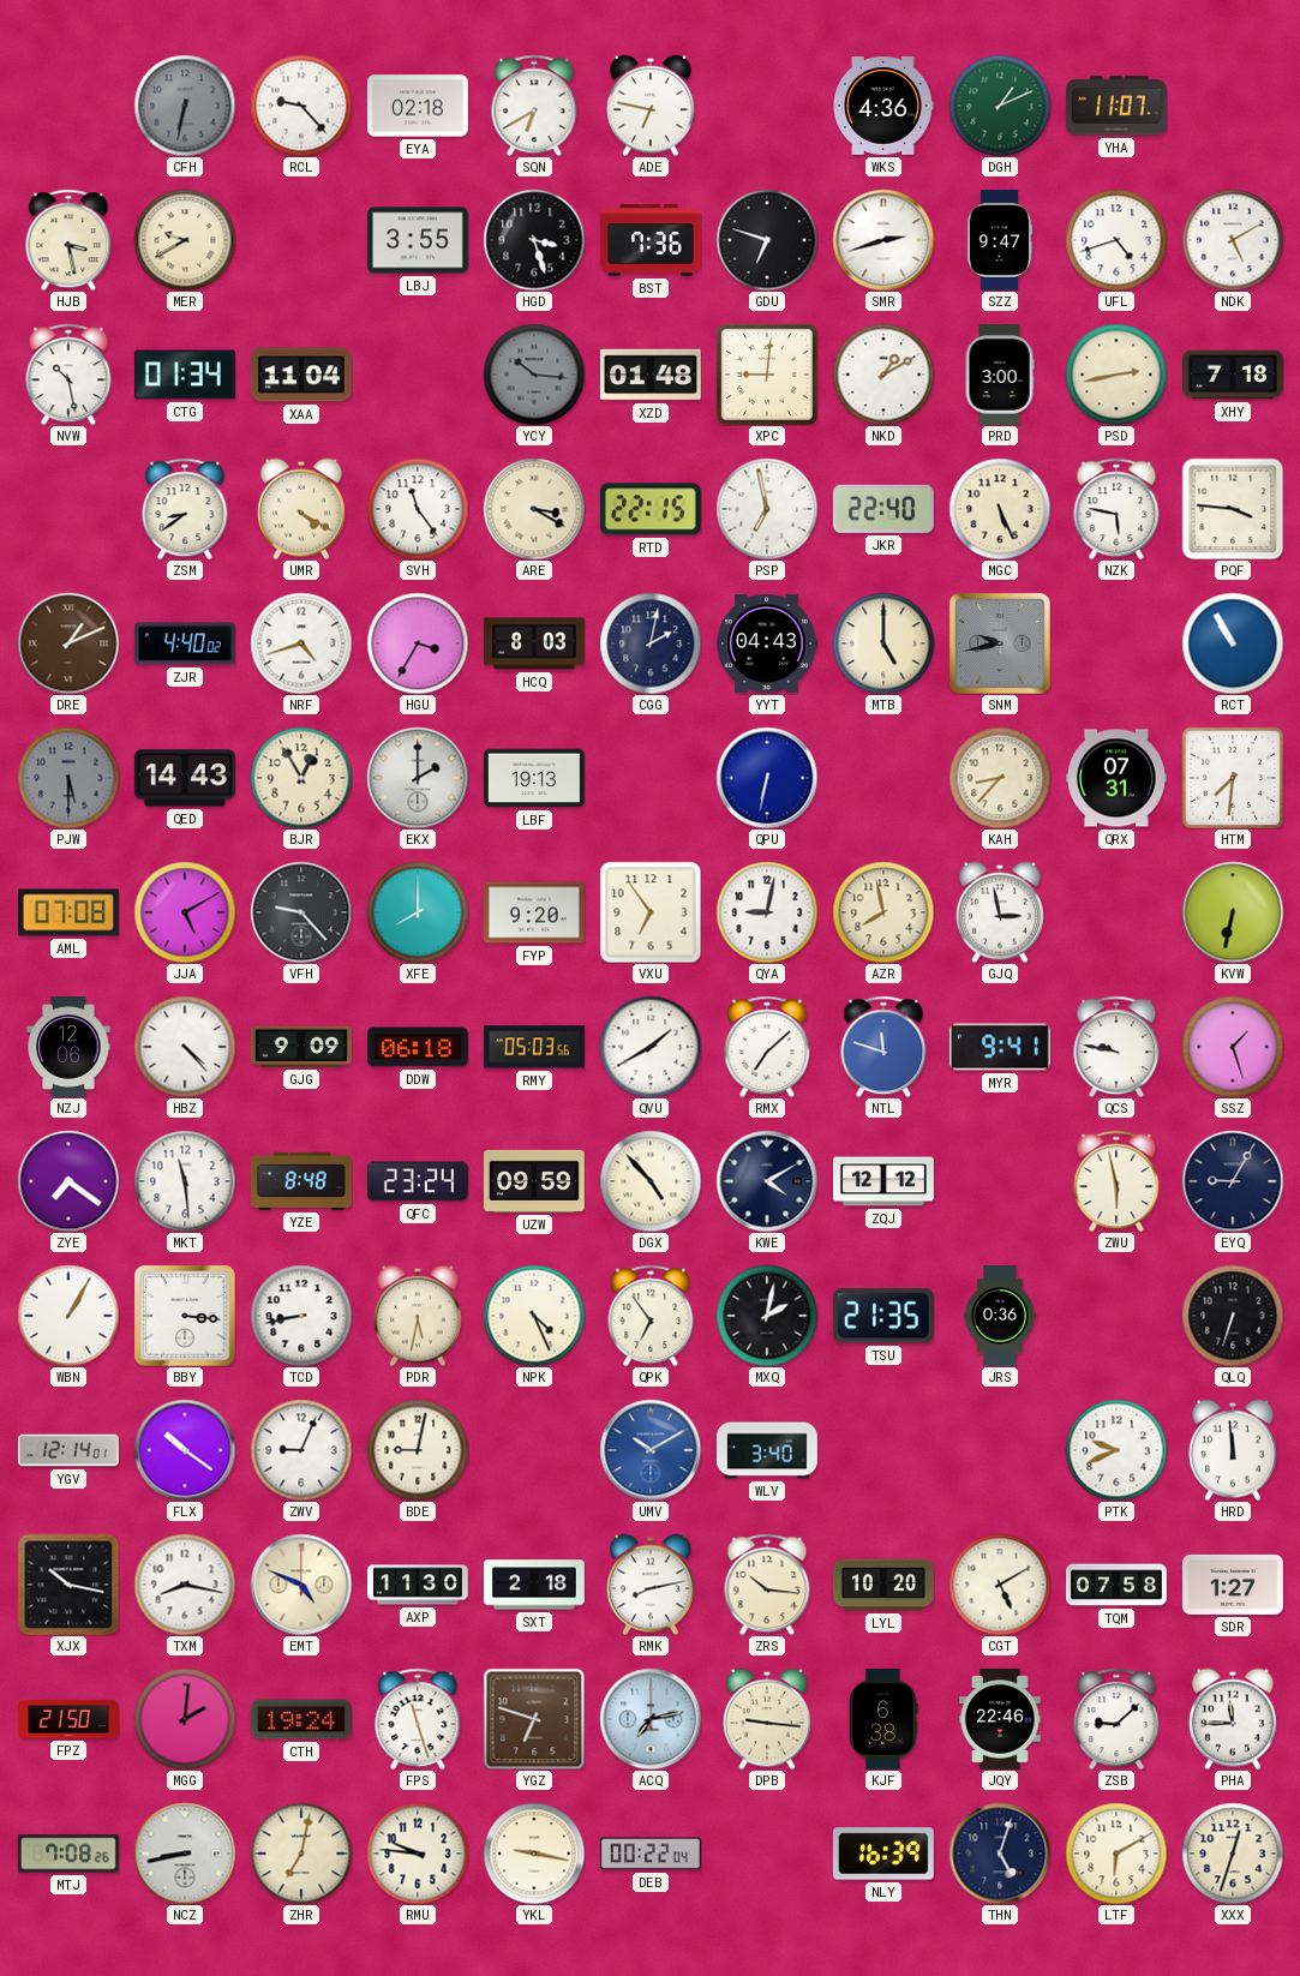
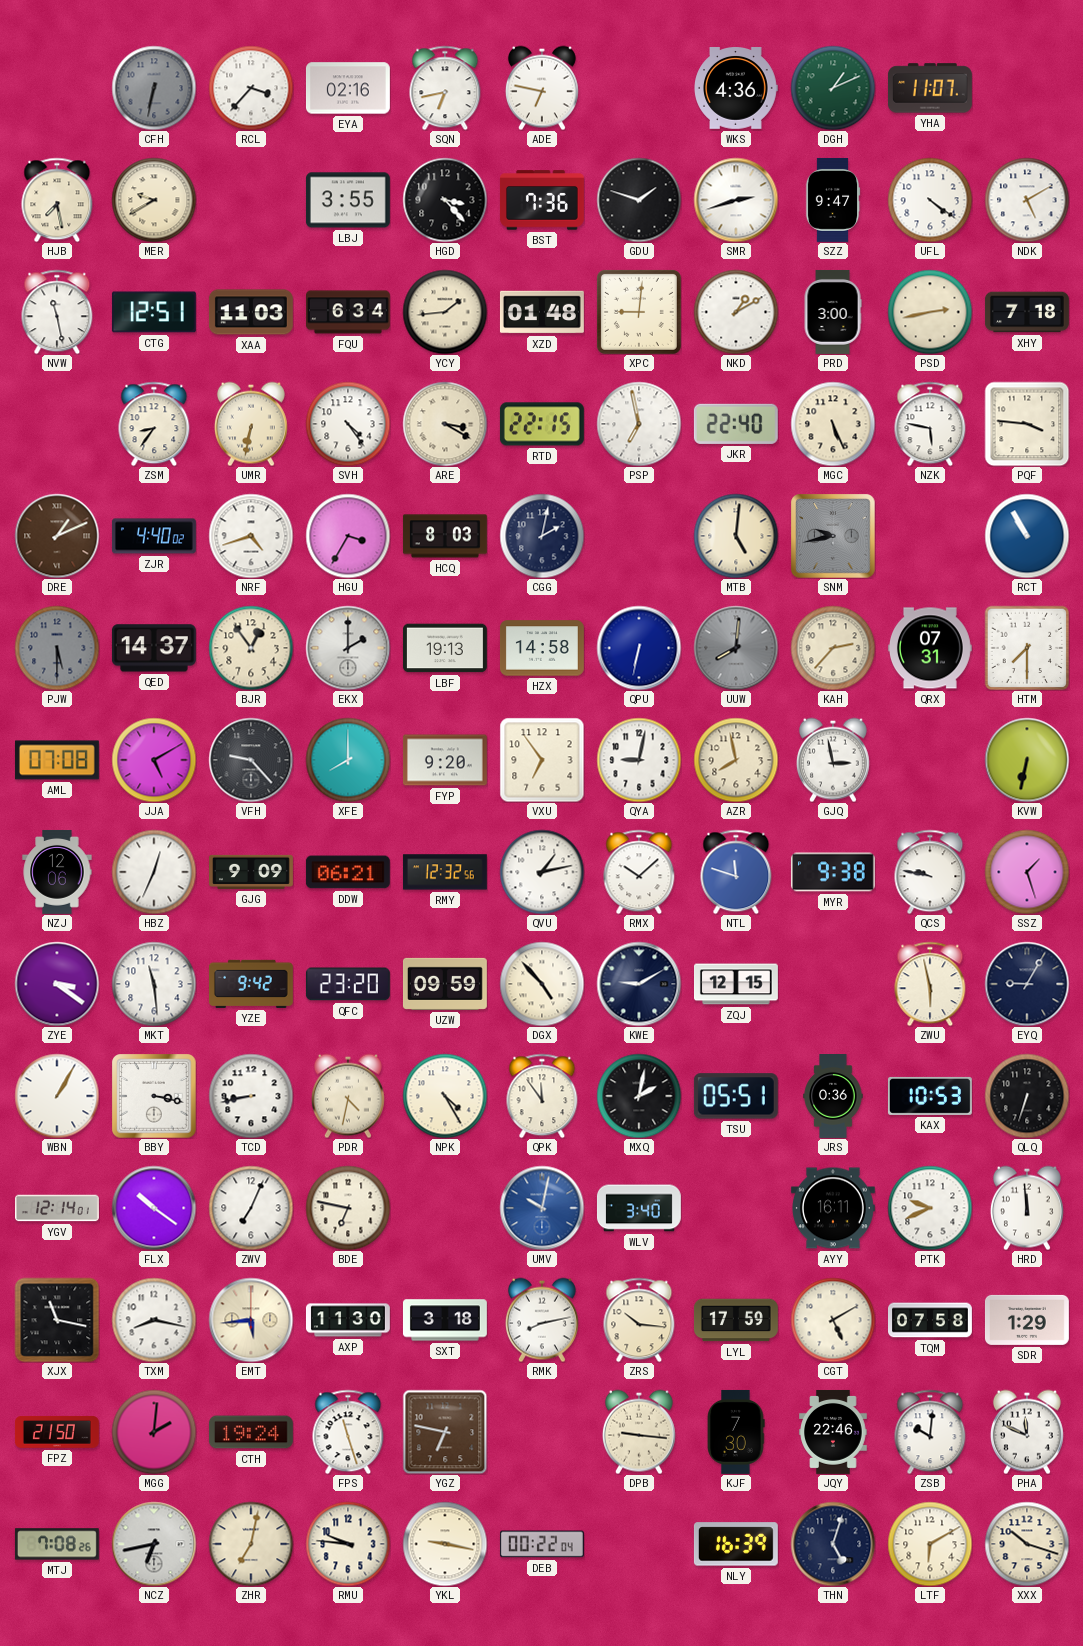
RCL: 9:23 -> 3:37 (251, 88)
EYA: 02:18 -> 02:16 (348, 88)
SQN: 6:40 -> 6:43 (445, 88)
HJB: 3:28 -> 7:28 (57, 200)
HGD: 3:27 -> 3:23 (445, 200)
GDU: 6:48 -> 1:48 (639, 200)
UFL: 4:42 -> 4:21 (930, 200)
NVW: 10:28 -> 11:28 (57, 312)
CTG: 01:34 -> 12:51 (154, 312)
XAA: 11:04 -> 11:03 (251, 312)
FQU: none -> 6:34 (349, 312)
YCY: 10:16 -> 1:44 (445, 312)
YCY dial: grey -> cream (445, 312)
ZSM: 8:39 -> 8:36 (154, 424)
UMR: 4:20 -> 6:32 (251, 424)
SVH: 11:24 -> 4:24 (348, 424)
YYT: 04:43 -> none (767, 643)
MTB: 5:00 -> 5:01 (736, 536)
QED: 14:43 -> 14:37 (154, 648)
BJR: 12:55 -> 12:54 (251, 648)
HZX: none -> 14:58 (542, 648)
UUW: none -> 8:01 (736, 648)
KAH: 8:37 -> 2:37 (833, 648)
HTM: 7:31 -> 7:30 (1027, 648)
HBZ: 4:23 -> 12:34 (154, 872)
DDW: 06:18 -> 06:21 (348, 872)
RMY: 05:03 -> 12:32 (445, 872)
QVU: 1:40 -> 1:13 (542, 872)
RMX: 7:08 -> 10:08 (639, 872)
MYR: 9:41 -> 9:38 (833, 872)
ZYE: 7:21 -> 3:21 (57, 984)
YZE: 8:48 -> 9:42 (251, 984)
QFC: 23:24 -> 23:20 (348, 984)
KWE: 4:10 -> 9:10 (639, 984)
ZQJ: 12:12 -> 12:15 (737, 984)
BBY: 3:16 -> 3:17 (154, 1096)
PDR: 5:32 -> 4:32 (348, 1096)
NPK: 4:26 -> 4:25 (445, 1096)
QPK: 6:54 -> 11:54 (542, 1096)
TSU: 21:35 -> 05:51 (736, 1096)
KAX: none -> 10:53 (930, 1096)
ZWV: 9:04 -> 7:04 (251, 1208)
BDE: 9:02 -> 6:47 (348, 1208)
UMV: 10:10 -> 10:02 (542, 1208)
AYY: none -> 16:11 (833, 1208)
XJX: 10:17 -> 11:17 (57, 1320)
EMT: 4:49 -> 5:44 (251, 1320)
SXT: 2:18 -> 3:18 (445, 1320)
LYL: 10:20 -> 17:59 (736, 1320)
SDR: 1:27 -> 1:29 (1027, 1320)
YGZ: 6:48 -> 6:47 (445, 1432)
ACQ: 7:13 -> none (651, 1719)
KJF: 6:38 -> 7:30 (736, 1432)
ZSB: 9:08 -> 10:01 (930, 1432)
PHA: 11:45 -> 11:49 (1027, 1432)
NCZ: 8:43 -> 6:43 (154, 1544)
XXX: 12:33 -> 10:18 (1027, 1544)
